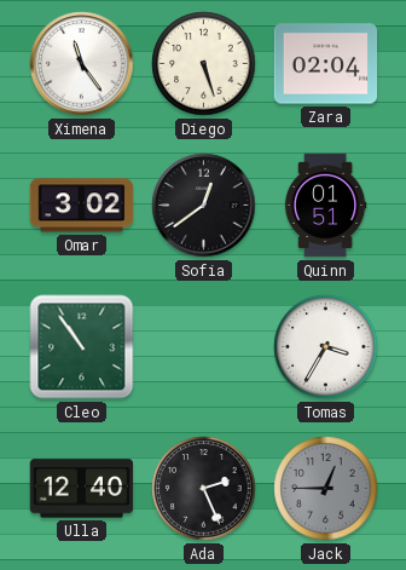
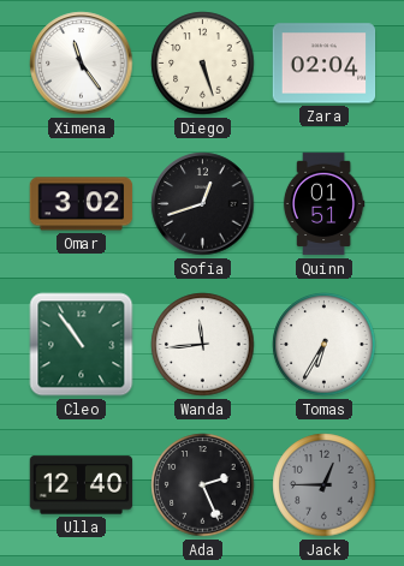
Sofia: 12:39 -> 12:42 (203, 204)
Wanda: none -> 11:44 (203, 345)
Tomas: 3:35 -> 6:35 (325, 345)
